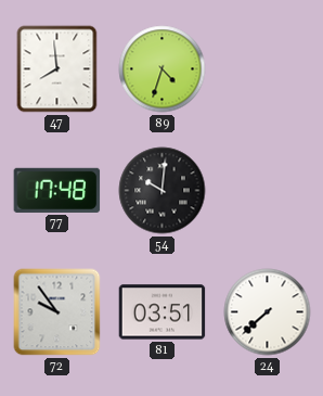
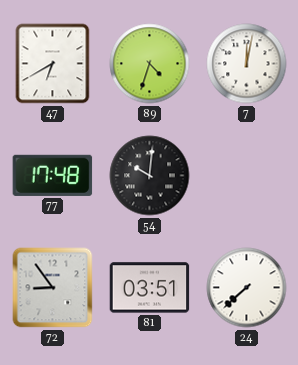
47: 7:59 -> 6:40 (53, 64)
7: none -> 12:02 (247, 64)
72: 9:54 -> 8:54 (53, 288)
